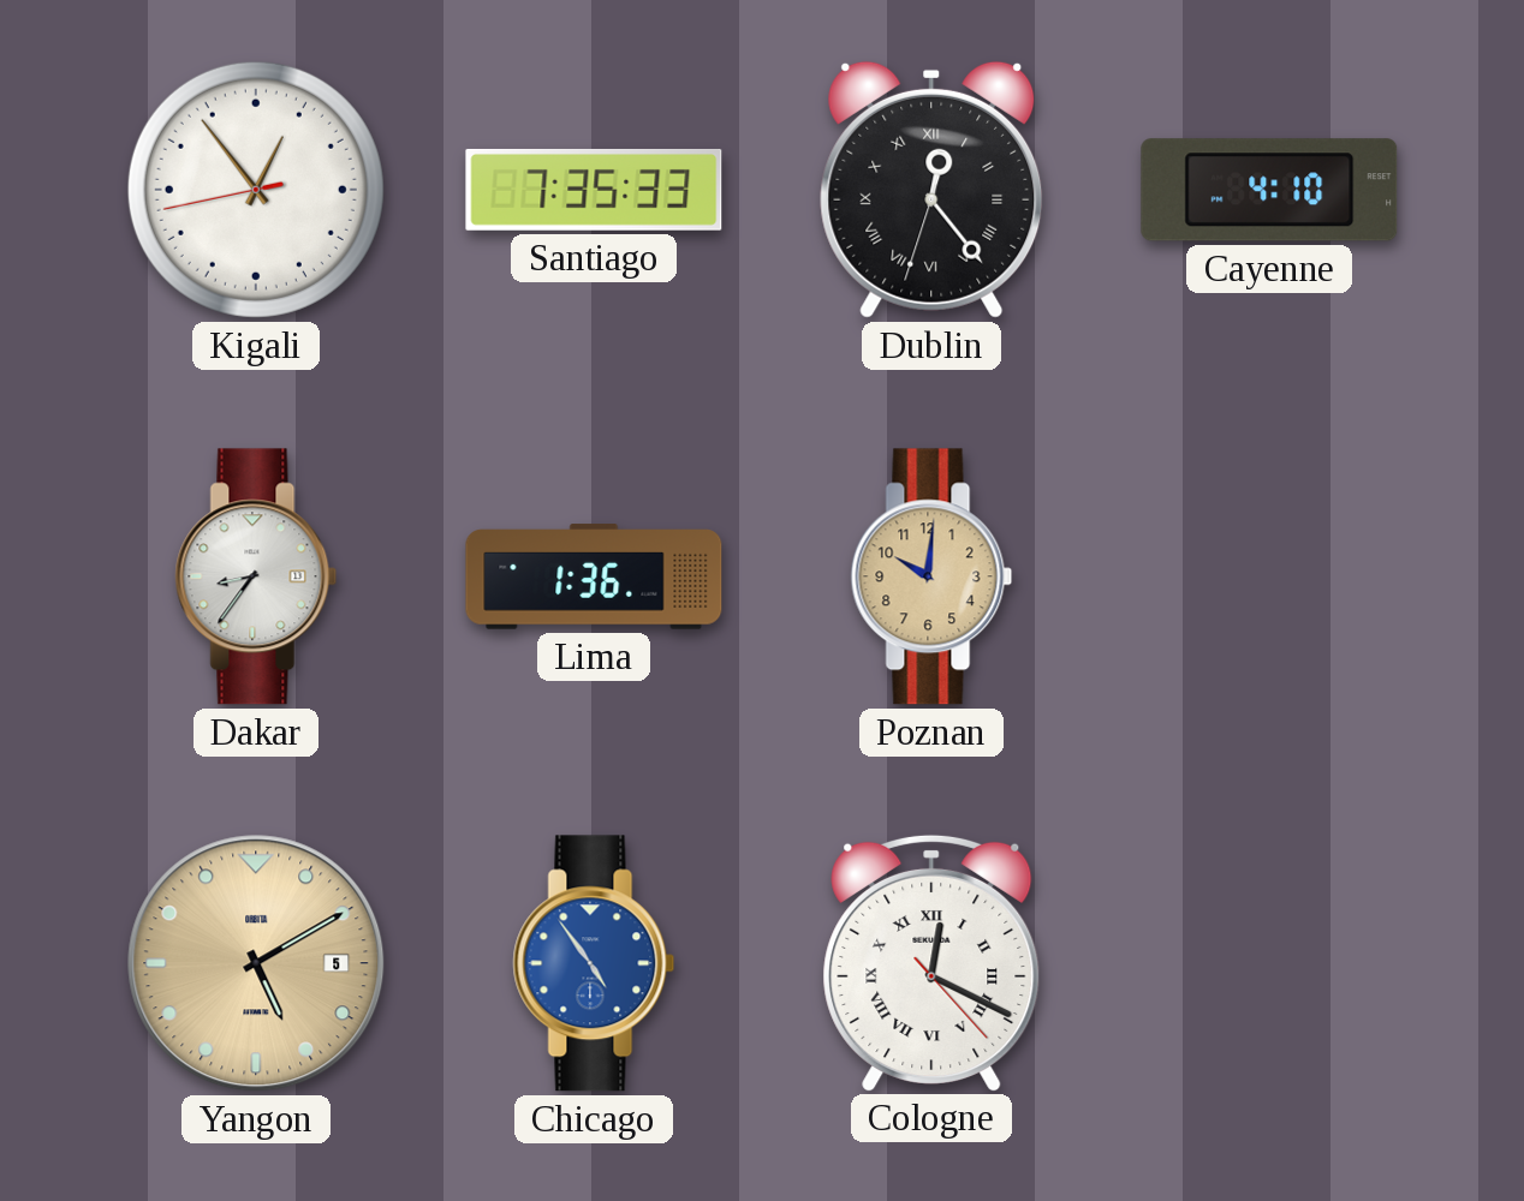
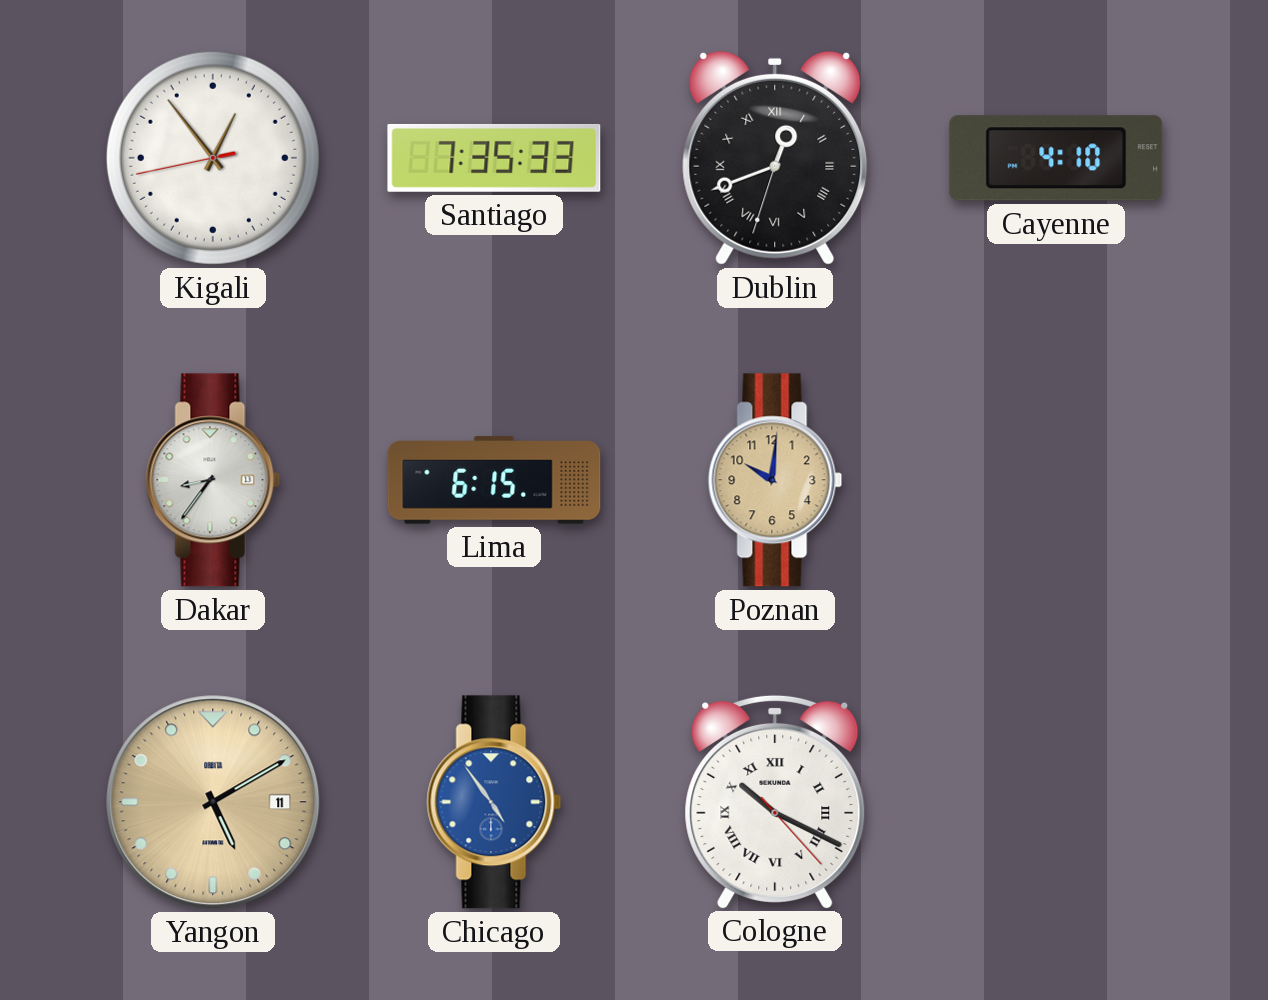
Dublin: 12:23 -> 12:41 (775, 158)
Lima: 1:36 -> 6:15 (494, 480)
Yangon date: 5 -> 11 (213, 802)
Cologne: 12:19 -> 10:19 (775, 801)
